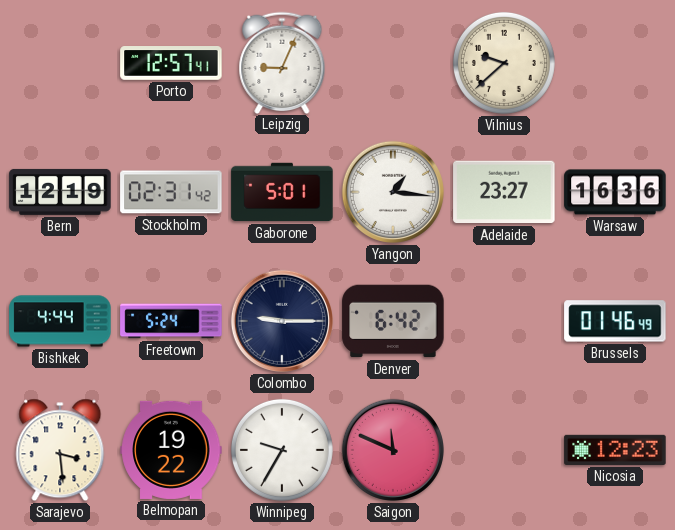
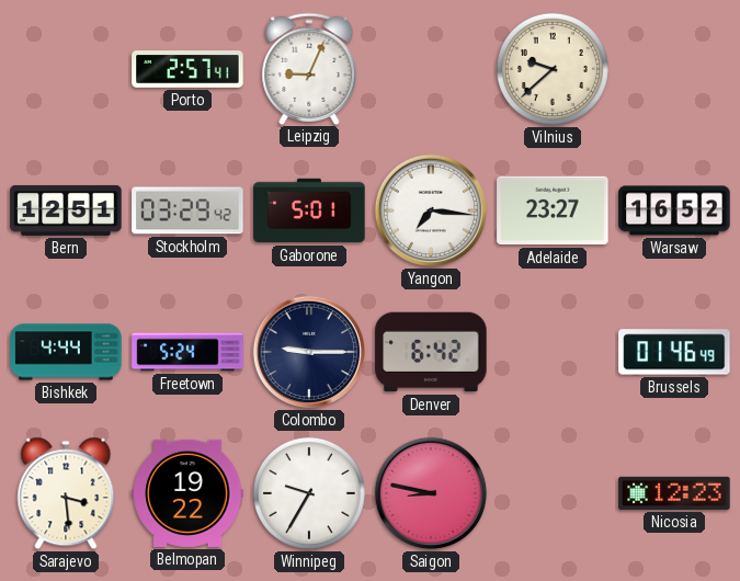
Porto: 12:57 -> 2:57 (187, 70)
Bern: 12:19 -> 12:51 (66, 210)
Stockholm: 02:31 -> 03:29 (187, 210)
Yangon: 1:16 -> 7:16 (431, 210)
Warsaw: 16:36 -> 16:52 (674, 210)
Saigon: 11:49 -> 8:47 (431, 493)
